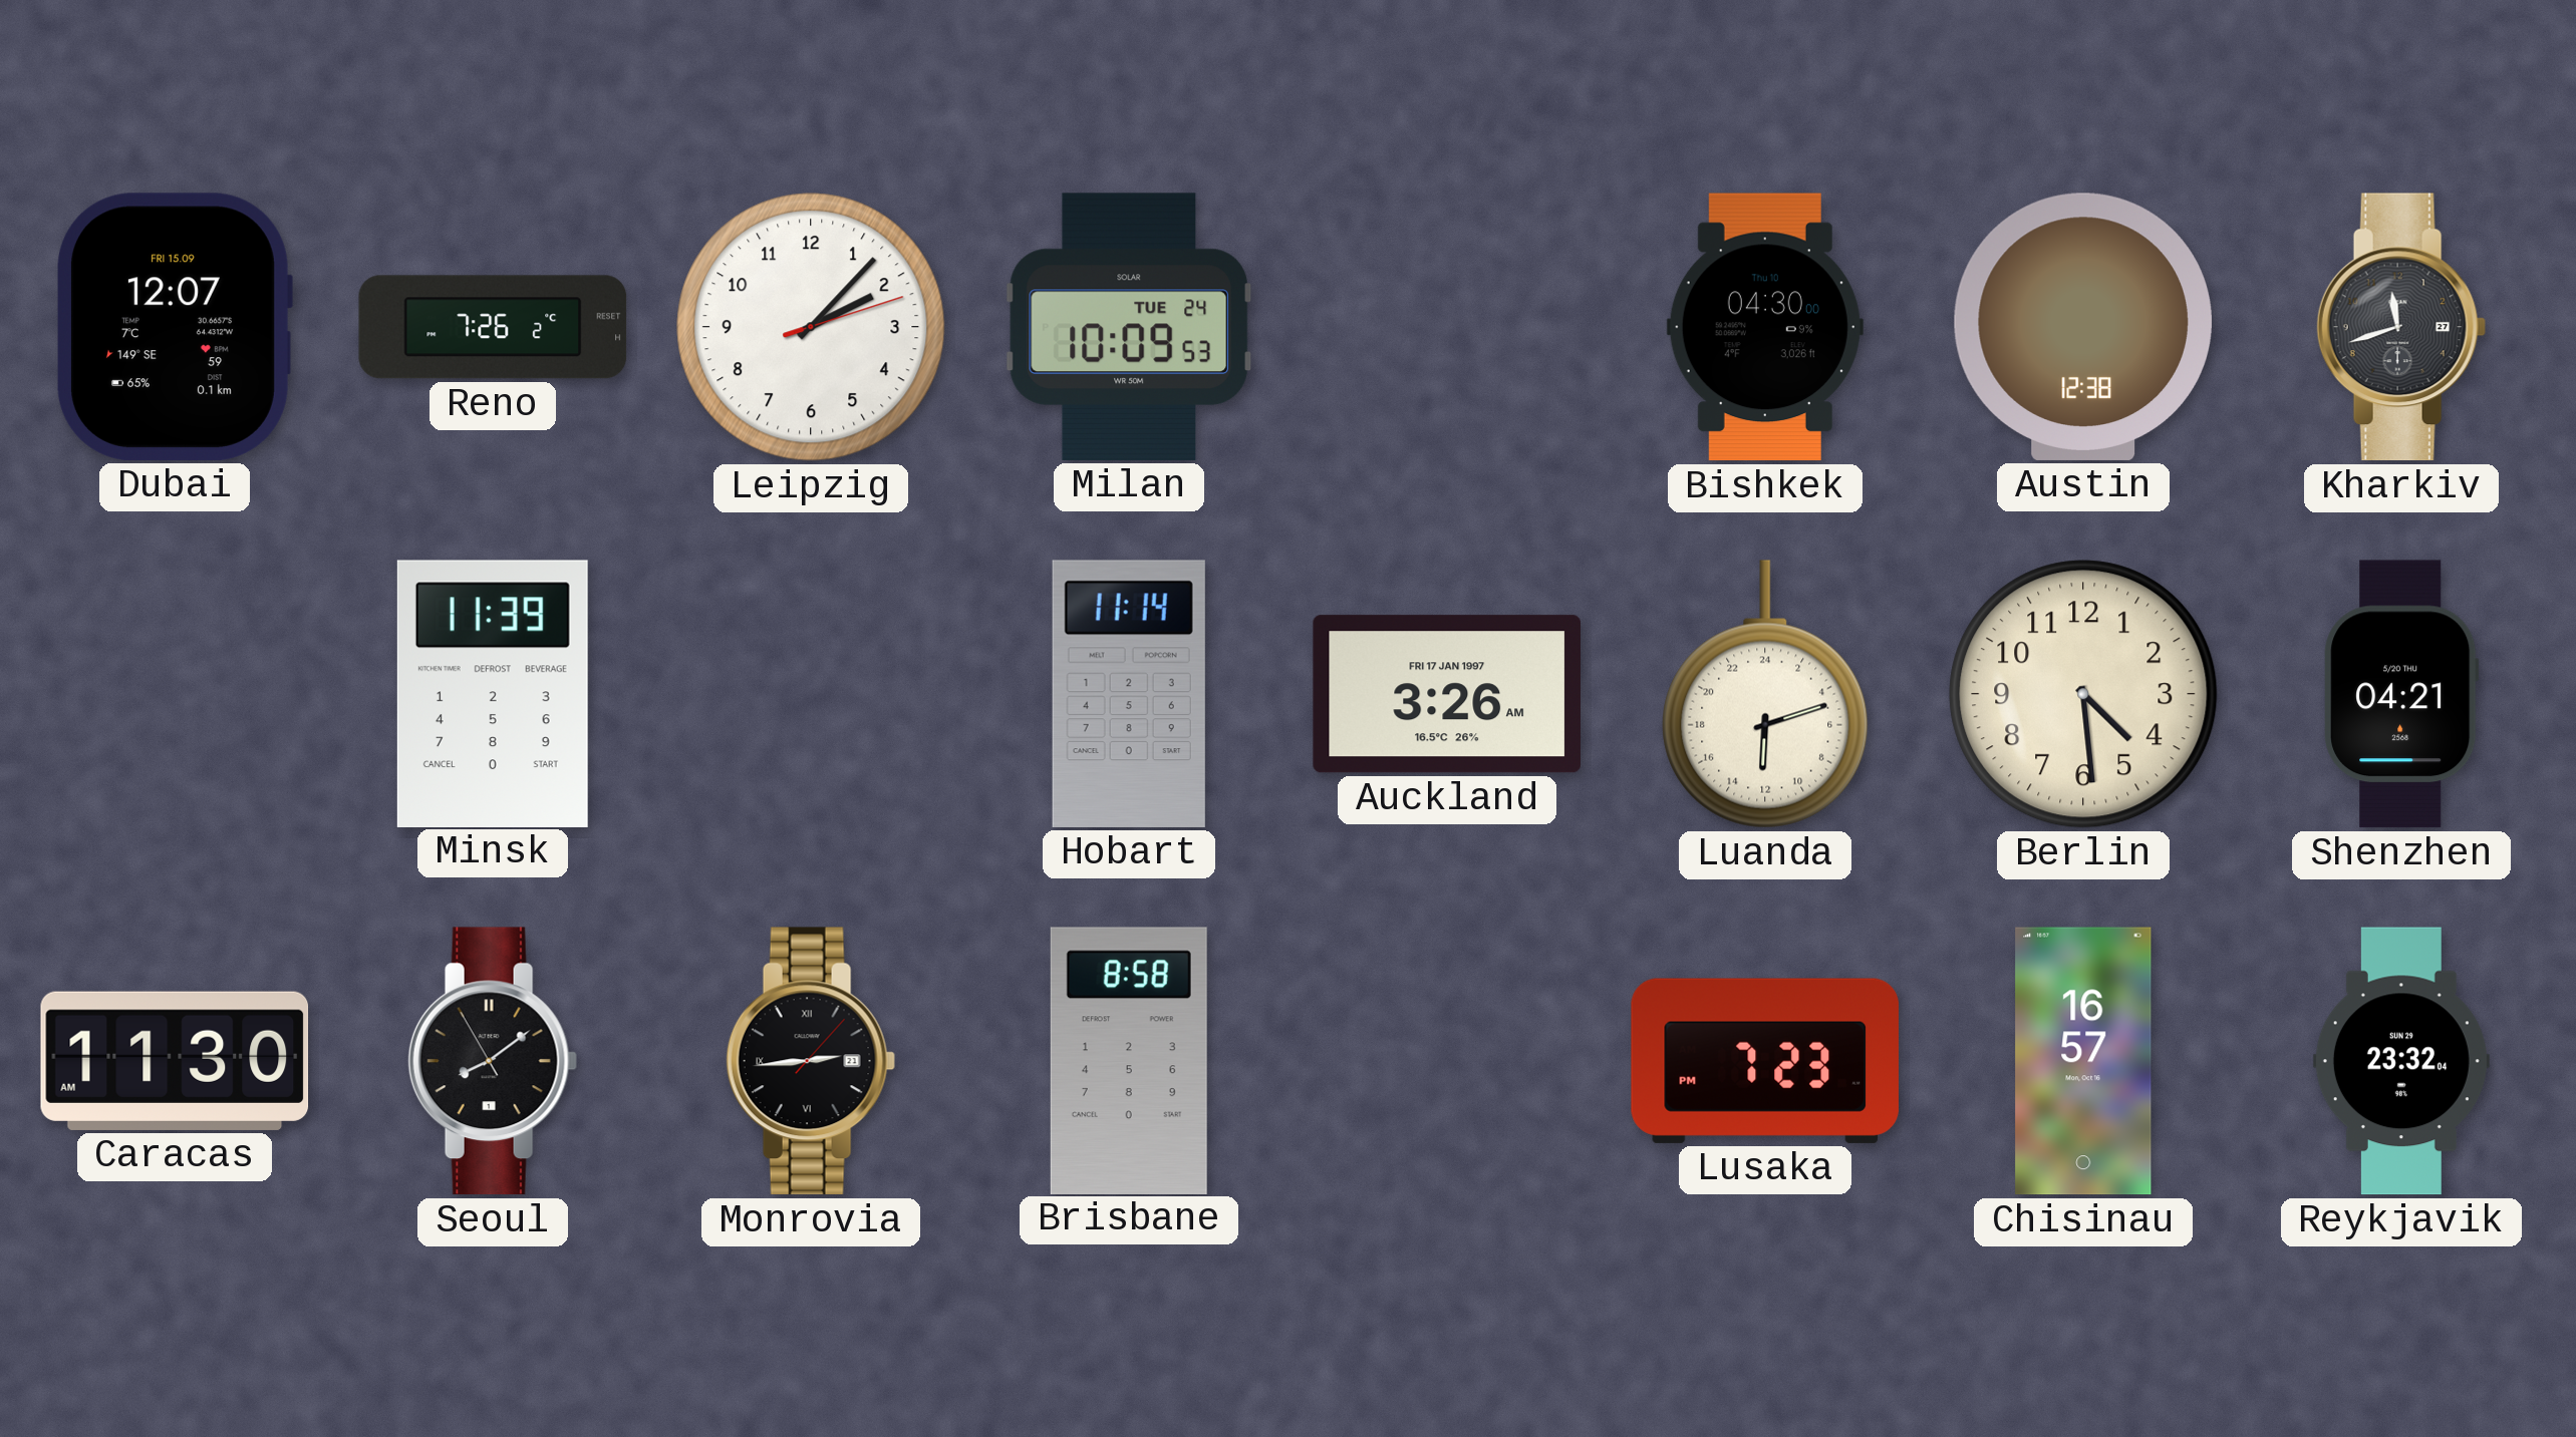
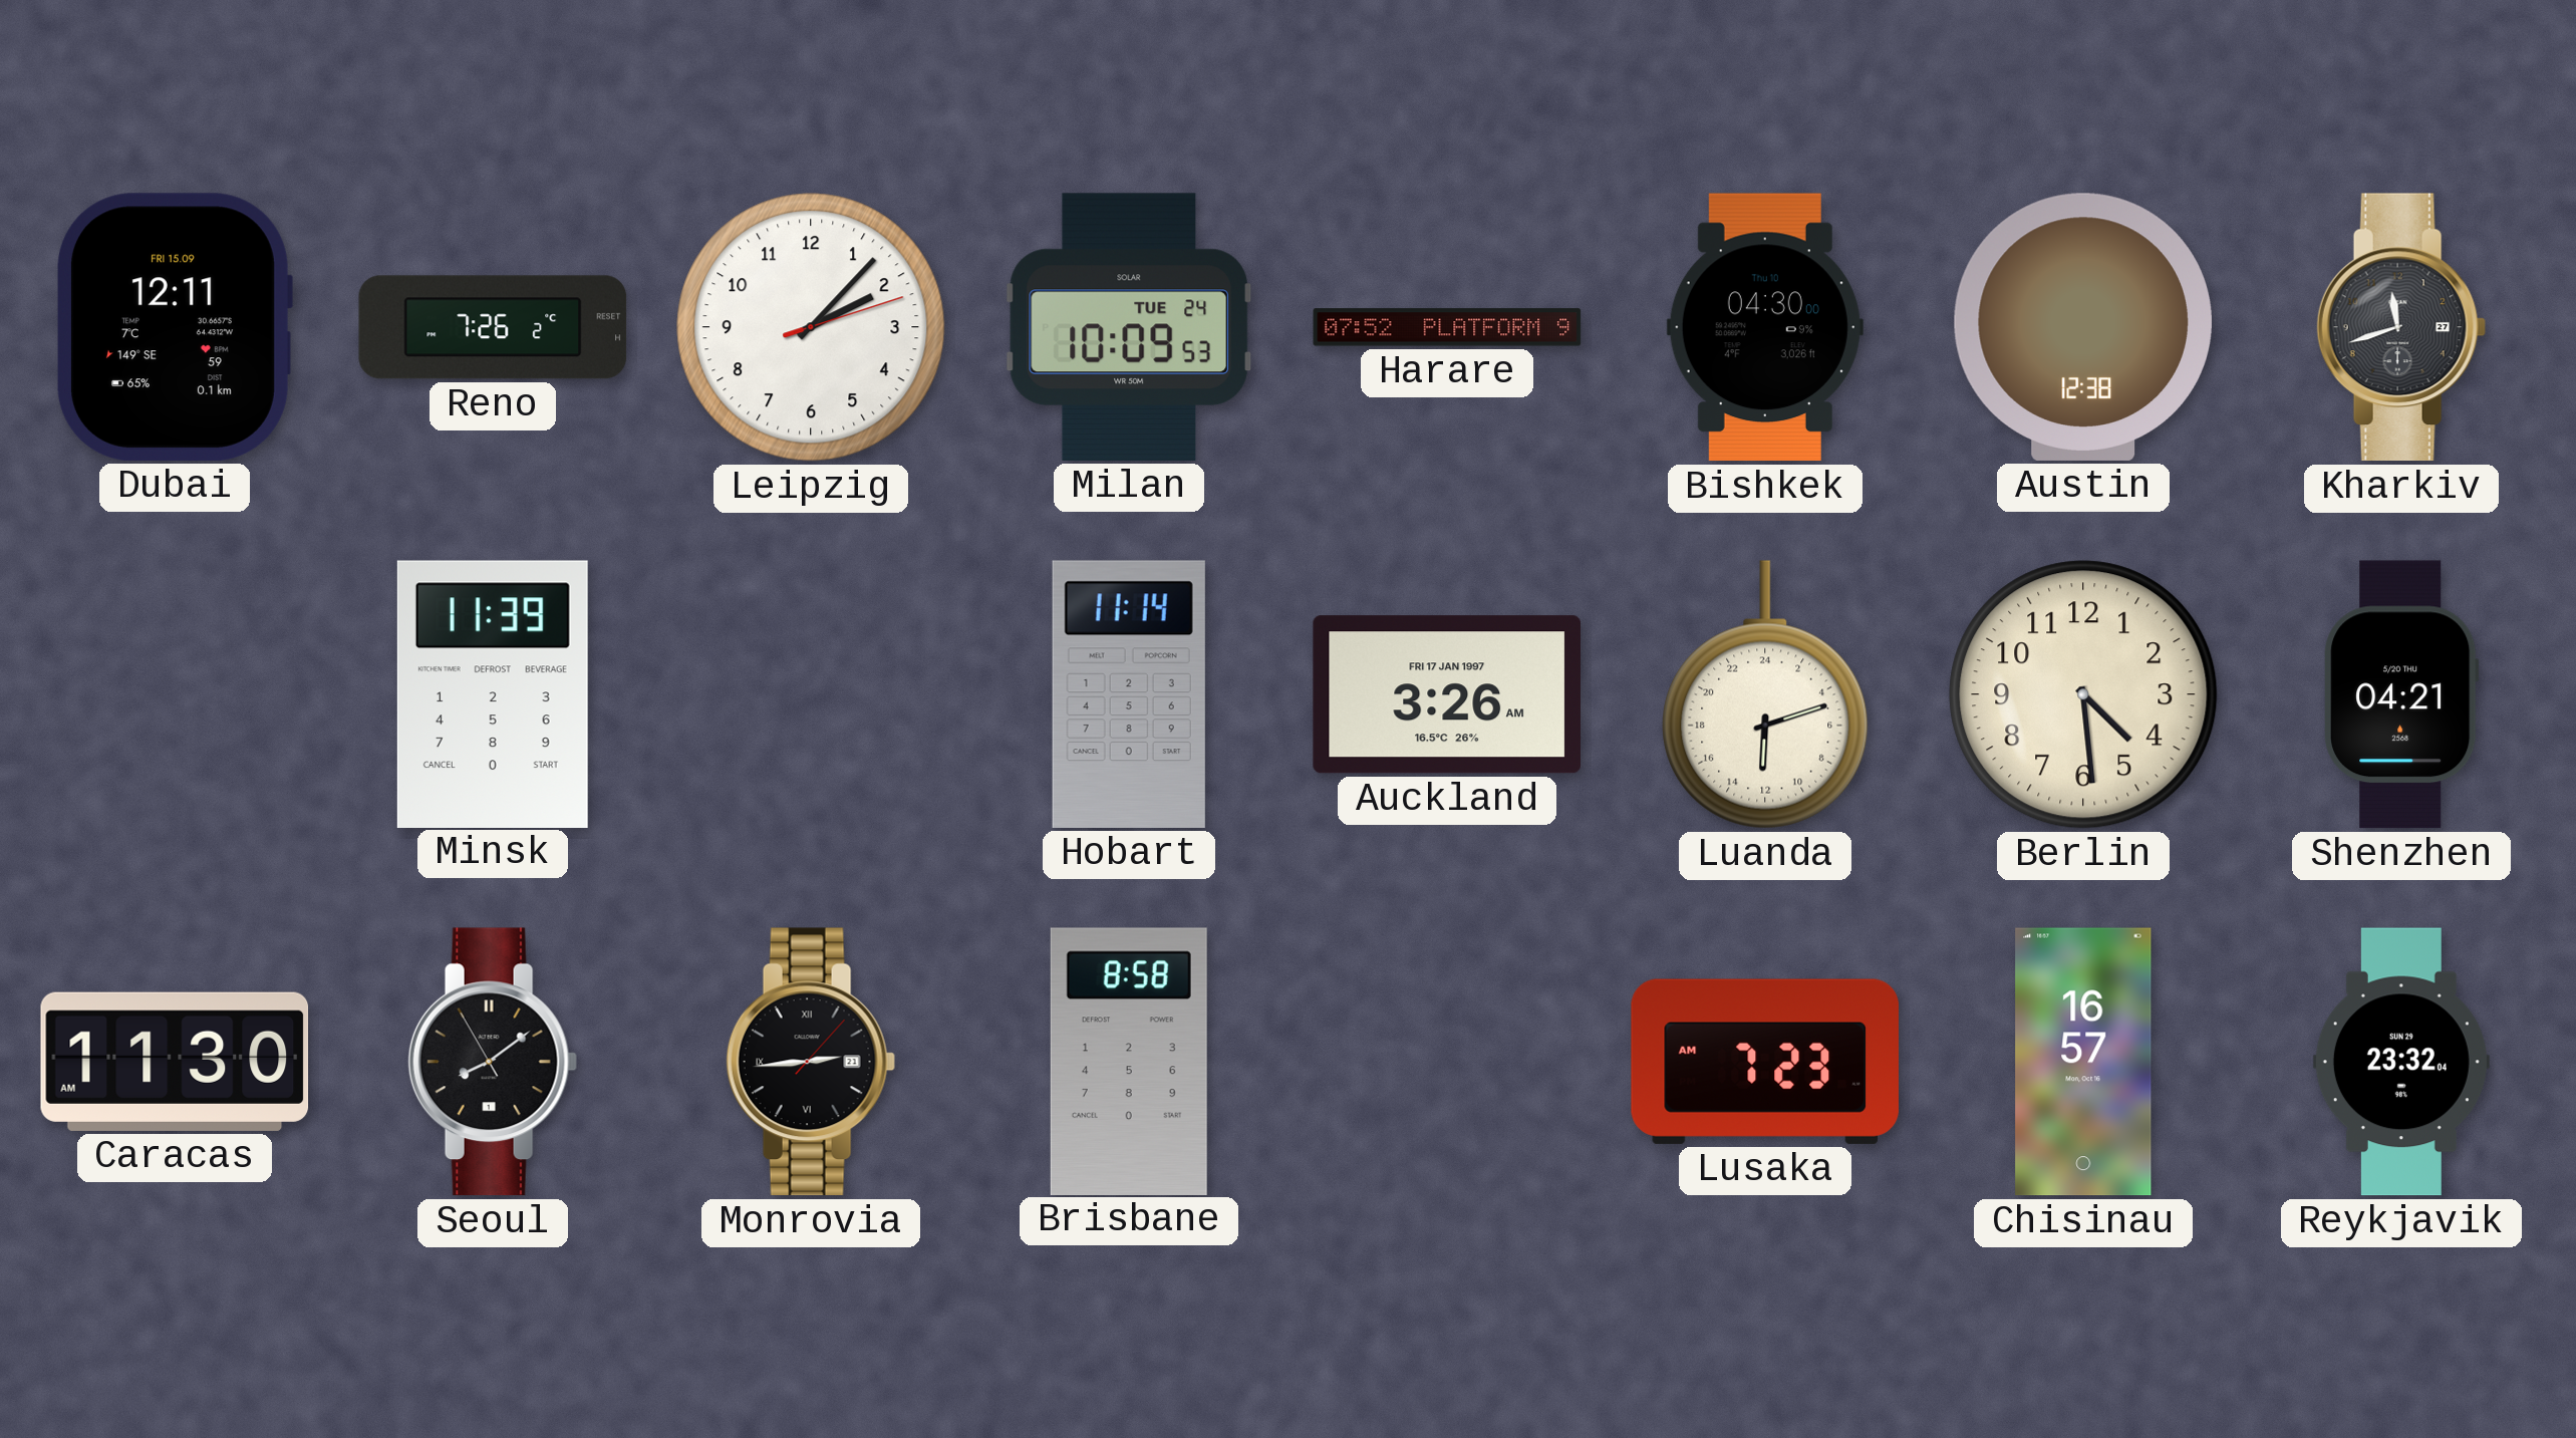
Dubai: 12:07 -> 12:11 (174, 327)
Harare: none -> 07:52 (1447, 327)
Lusaka: 7:23 PM -> 7:23 AM (1765, 1062)
